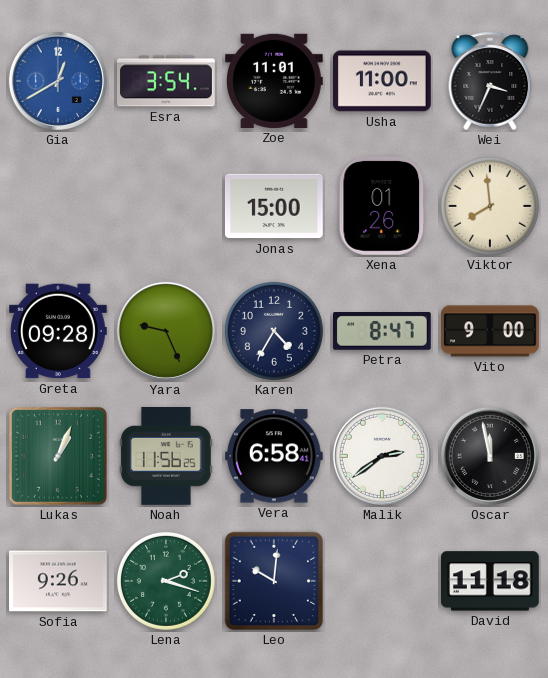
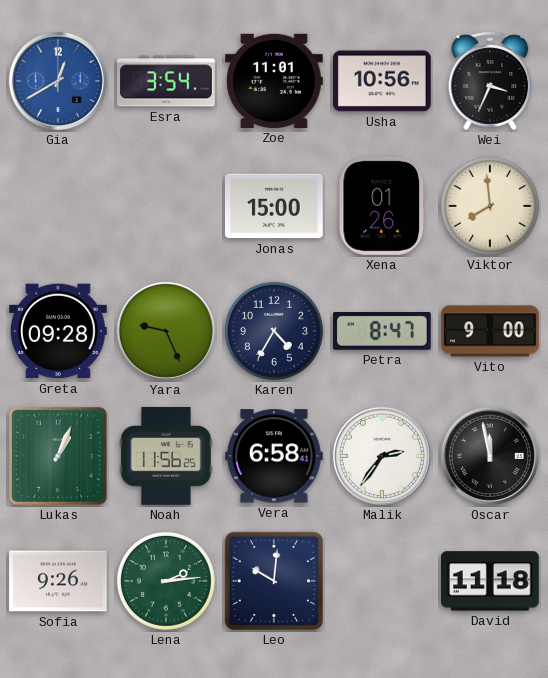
Usha: 11:00 -> 10:56 (382, 81)
Malik: 2:39 -> 2:36 (382, 456)
Lena: 2:18 -> 2:14 (166, 581)
